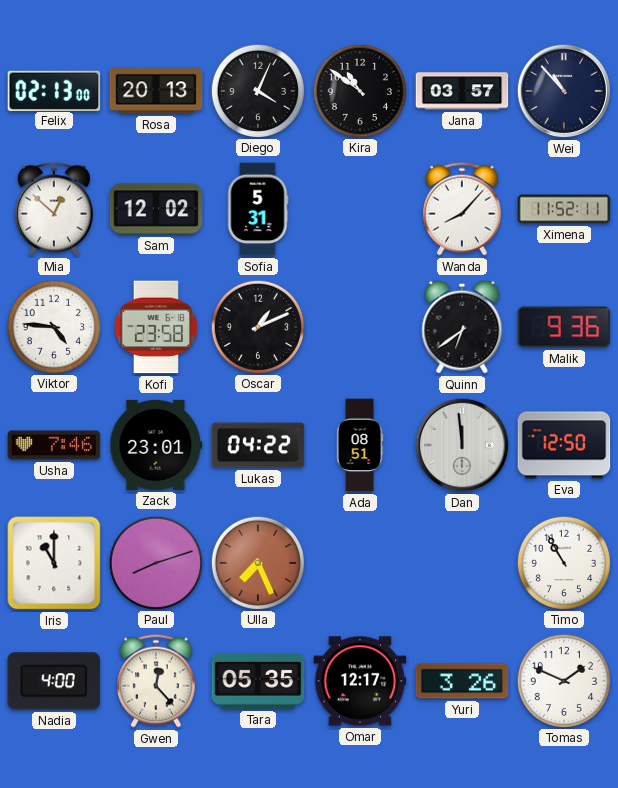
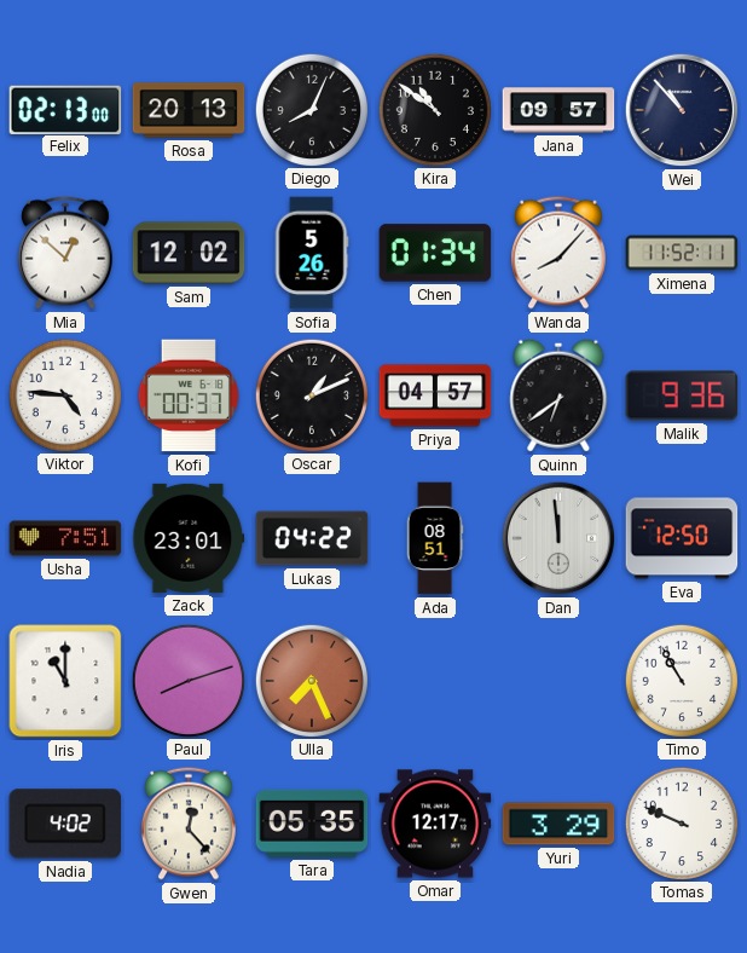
Diego: 4:04 -> 8:04 (311, 109)
Jana: 03:57 -> 09:57 (558, 110)
Sofia: 5:31 -> 5:26 (312, 253)
Chen: none -> 01:34 (435, 253)
Kofi: 23:58 -> 00:37 (187, 395)
Priya: none -> 04:57 (435, 395)
Usha: 7:46 -> 7:51 (65, 538)
Nadia: 4:00 -> 4:02 (65, 824)
Yuri: 3:26 -> 3:29 (558, 824)
Tomas: 1:49 -> 9:49 (681, 822)
